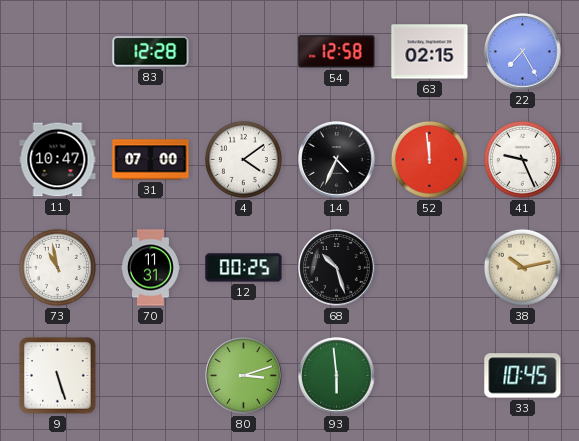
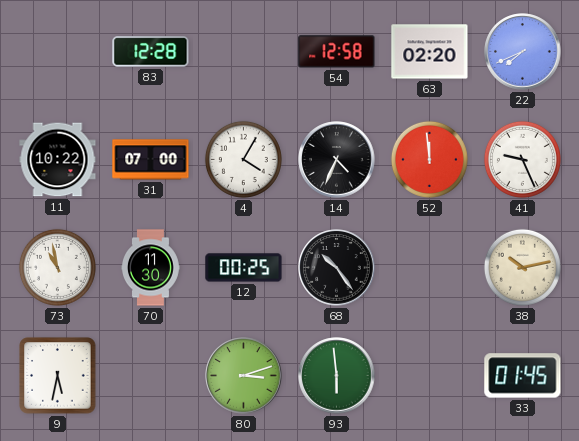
63: 02:15 -> 02:20 (430, 52)
22: 7:25 -> 7:41 (523, 52)
11: 10:47 -> 10:22 (58, 160)
4: 4:09 -> 4:05 (243, 159)
70: 11:31 -> 11:30 (151, 268)
68: 10:27 -> 10:24 (337, 268)
9: 5:27 -> 5:32 (58, 376)
33: 10:45 -> 01:45 (523, 376)
